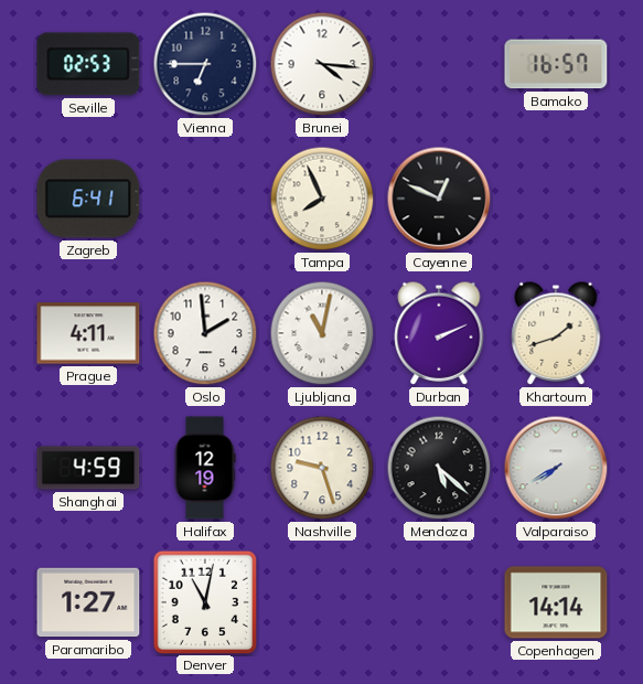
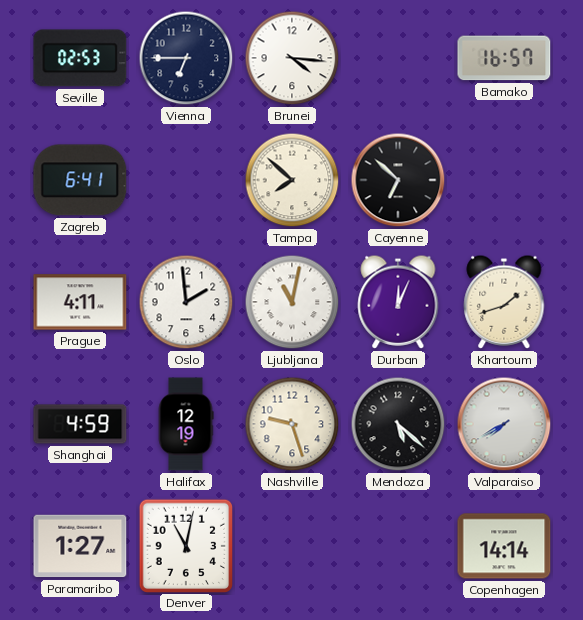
Tampa: 7:56 -> 7:52 (292, 180)
Cayenne: 12:49 -> 6:52 (398, 180)
Durban: 2:11 -> 12:04 (398, 302)
